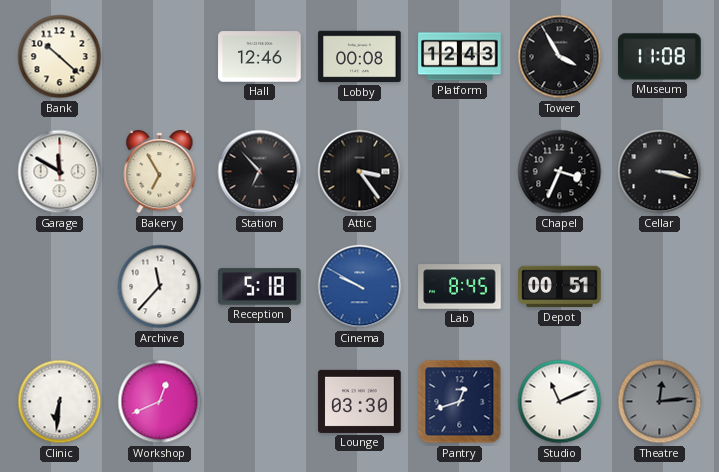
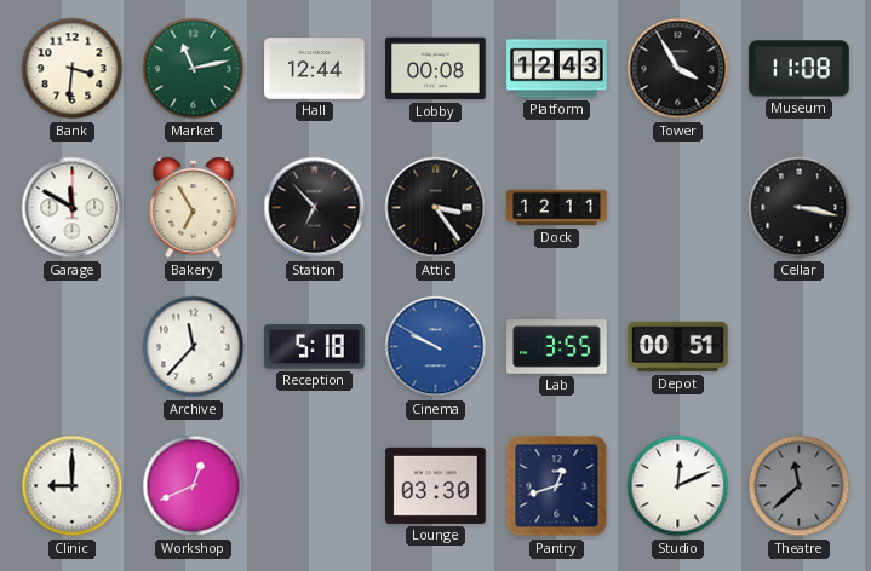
Bank: 10:22 -> 3:31 (73, 69)
Market: none -> 11:13 (194, 69)
Hall: 12:46 -> 12:44 (315, 69)
Dock: none -> 12:11 (557, 208)
Chapel: 3:34 -> none (560, 172)
Lab: 8:45 -> 3:55 (557, 347)
Clinic: 6:31 -> 9:00 (73, 486)
Studio: 11:11 -> 12:11 (678, 486)
Theatre: 12:14 -> 11:38 (800, 486)
